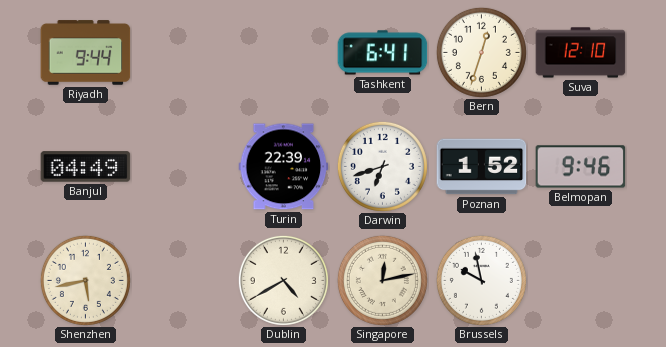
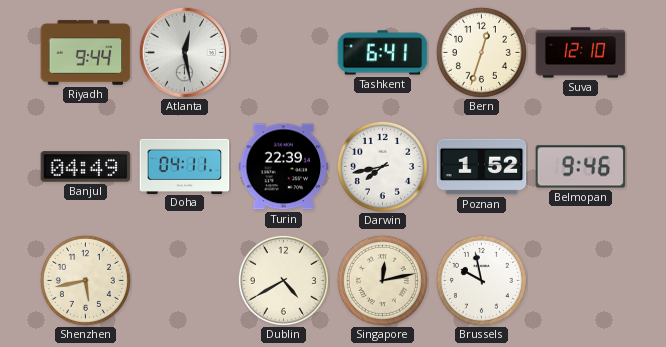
Atlanta: none -> 12:28 (184, 52)
Doha: none -> 04:11 (185, 166)
Darwin: 6:42 -> 7:43 (382, 166)
